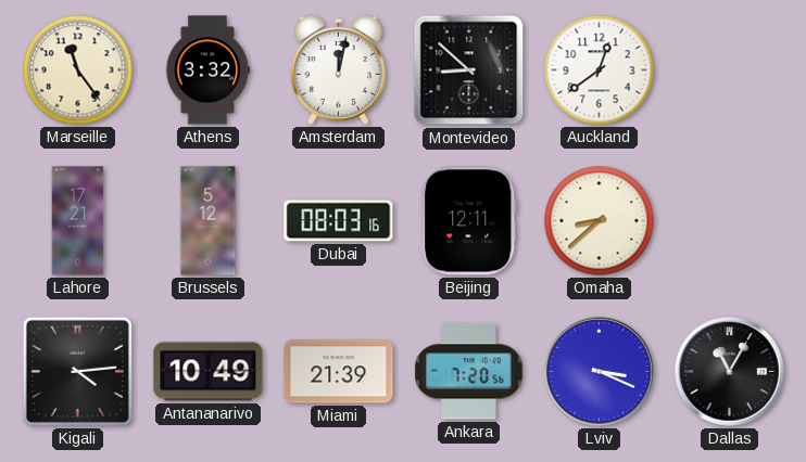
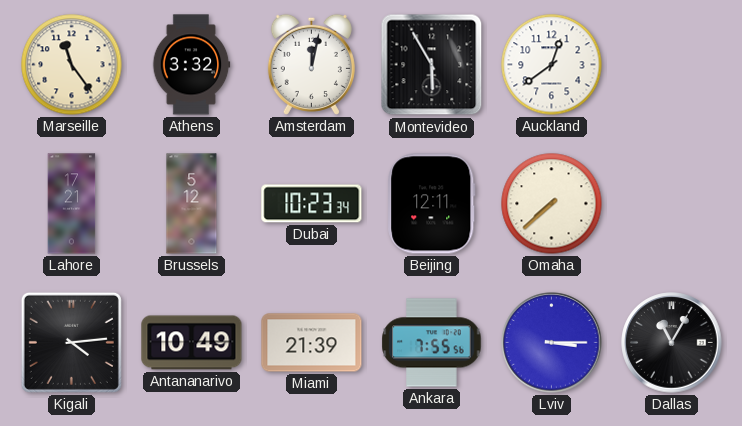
Montevideo: 8:52 -> 5:55 (432, 65)
Dubai: 08:03 -> 10:23 (312, 204)
Omaha: 8:38 -> 7:38 (552, 204)
Ankara: 7:20 -> 7:55 (432, 343)
Lviv: 3:19 -> 3:15 (552, 343)
